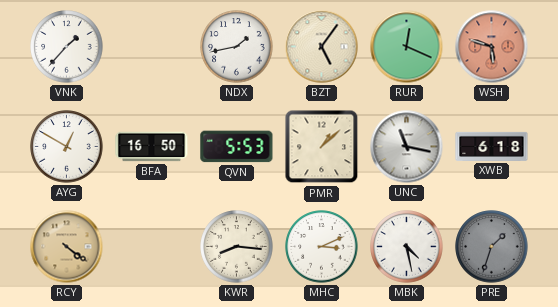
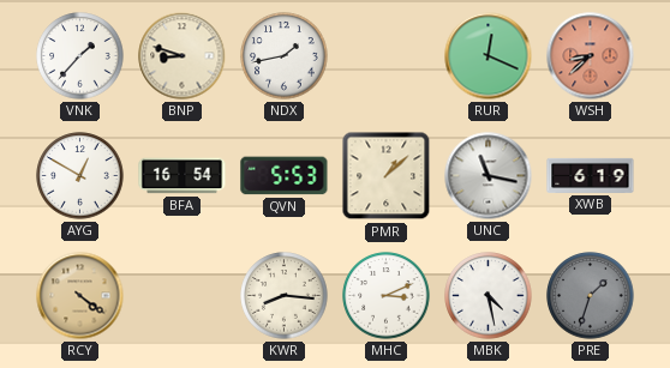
BNP: none -> 8:48 (183, 56)
BZT: 5:06 -> none (322, 47)
WSH: 5:48 -> 8:38 (591, 56)
BFA: 16:50 -> 16:54 (183, 176)
XWB: 6:18 -> 6:19 (591, 175)
